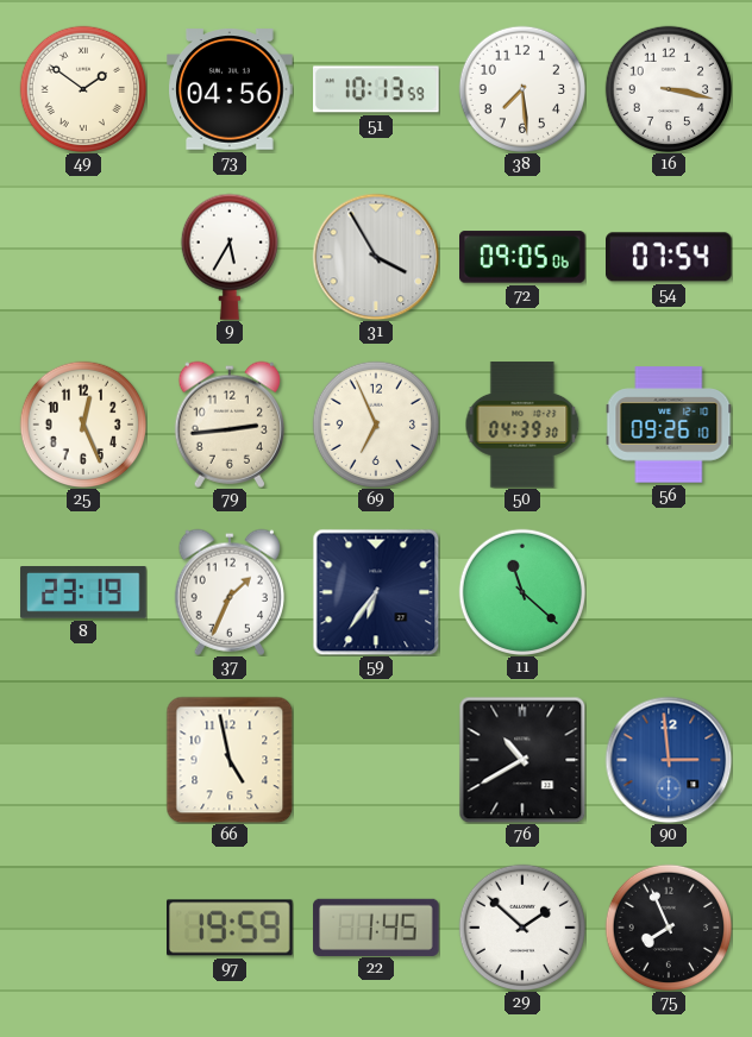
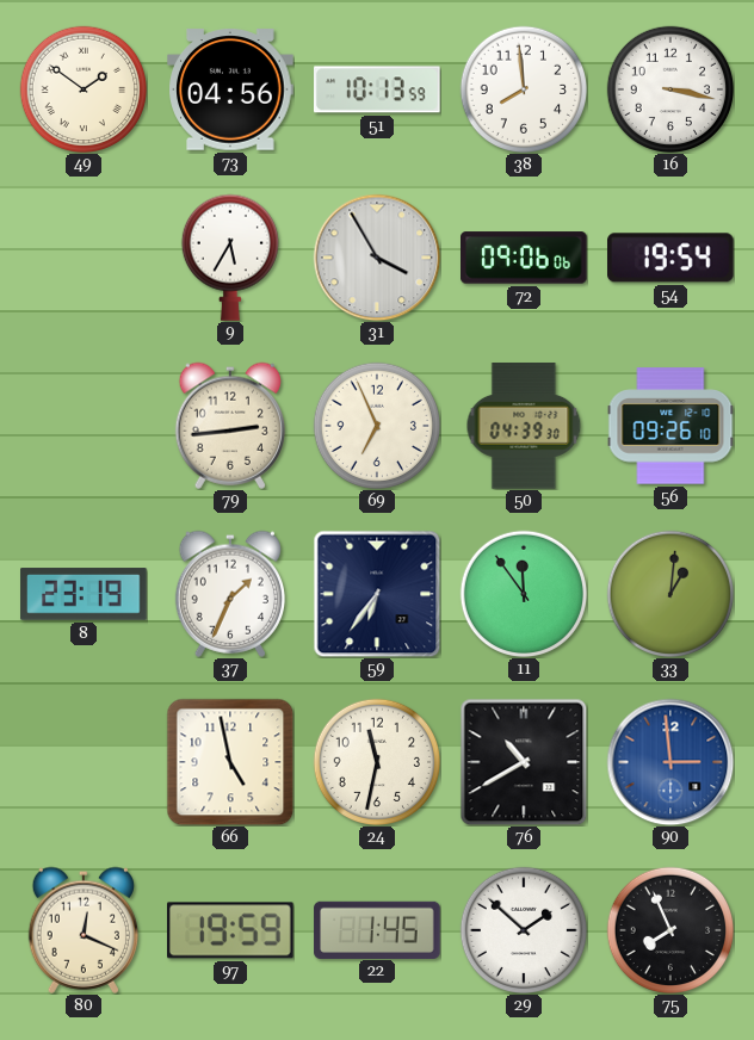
38: 7:29 -> 7:59 (523, 88)
72: 09:05 -> 09:06 (525, 258)
54: 07:54 -> 19:54 (672, 258)
25: 12:26 -> none (82, 423)
11: 11:22 -> 11:54 (523, 593)
33: none -> 1:01 (669, 593)
24: none -> 11:32 (376, 761)
80: none -> 12:19 (82, 930)
